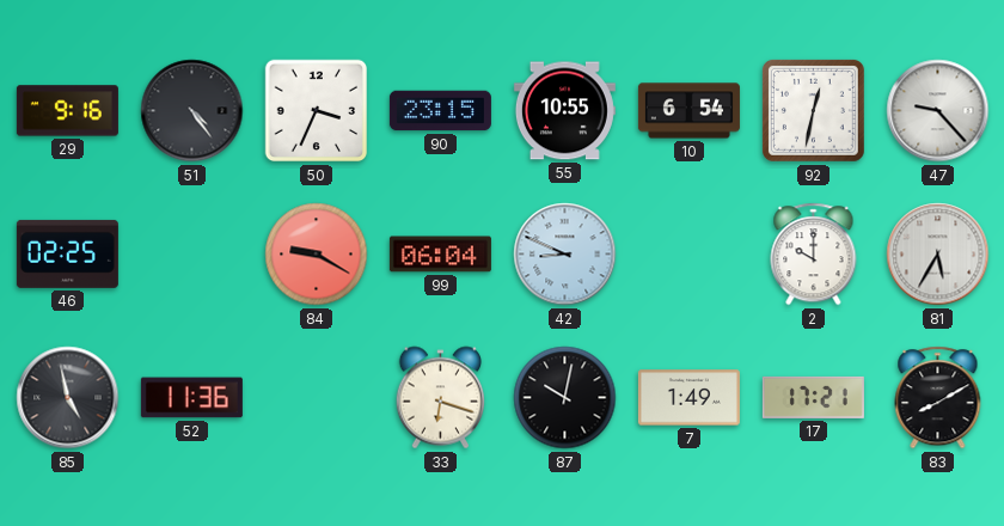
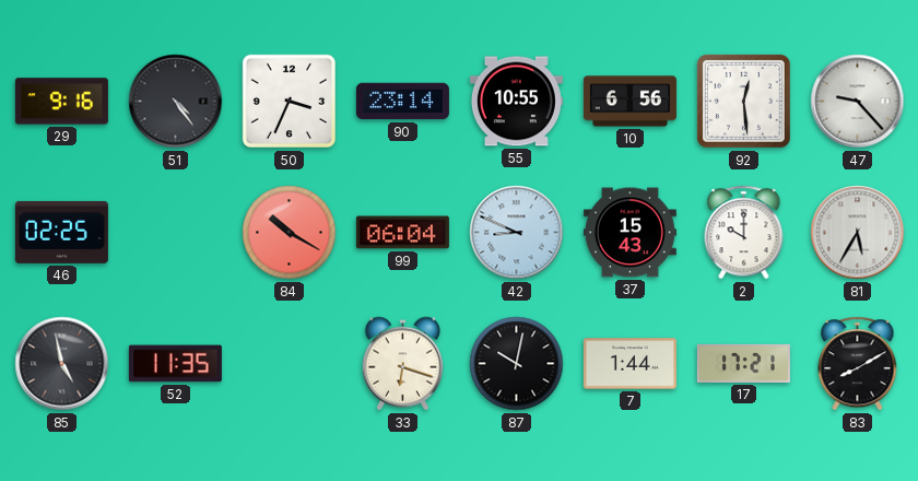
90: 23:15 -> 23:14 (402, 102)
10: 6:54 -> 6:56 (629, 102)
92: 12:32 -> 12:29 (743, 101)
84: 9:20 -> 10:20 (290, 233)
37: none -> 15:43 (629, 233)
52: 11:36 -> 11:35 (175, 364)
7: 1:49 -> 1:44 (629, 364)
